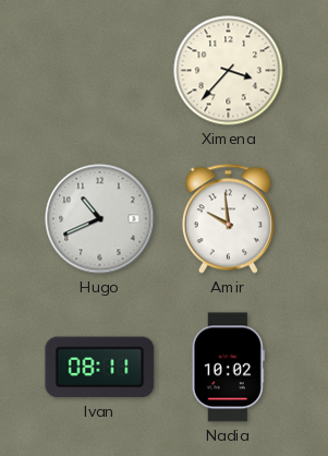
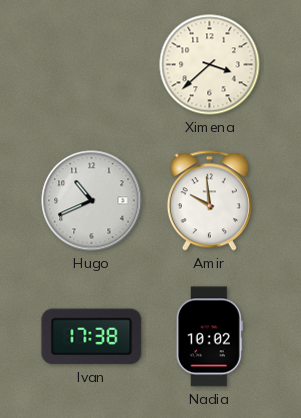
Ximena: 3:37 -> 3:38 (210, 65)
Ivan: 08:11 -> 17:38 (92, 337)
